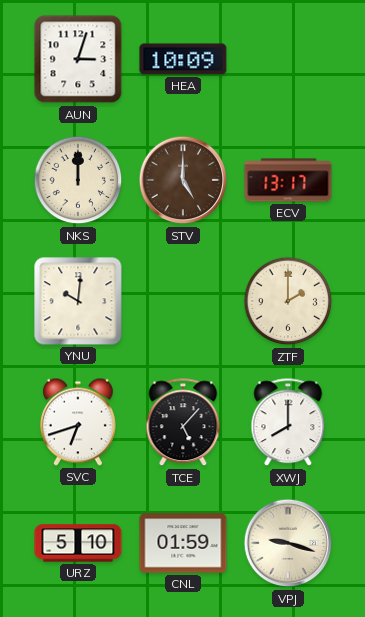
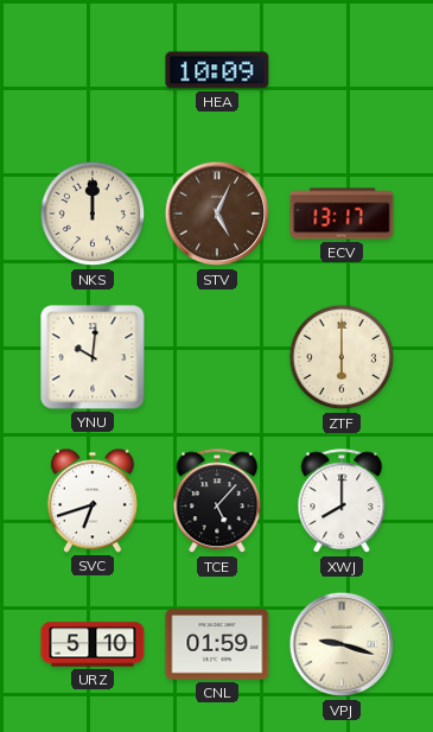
AUN: 3:03 -> none (78, 59)
STV: 5:00 -> 5:04 (217, 214)
ZTF: 2:00 -> 6:00 (342, 357)
